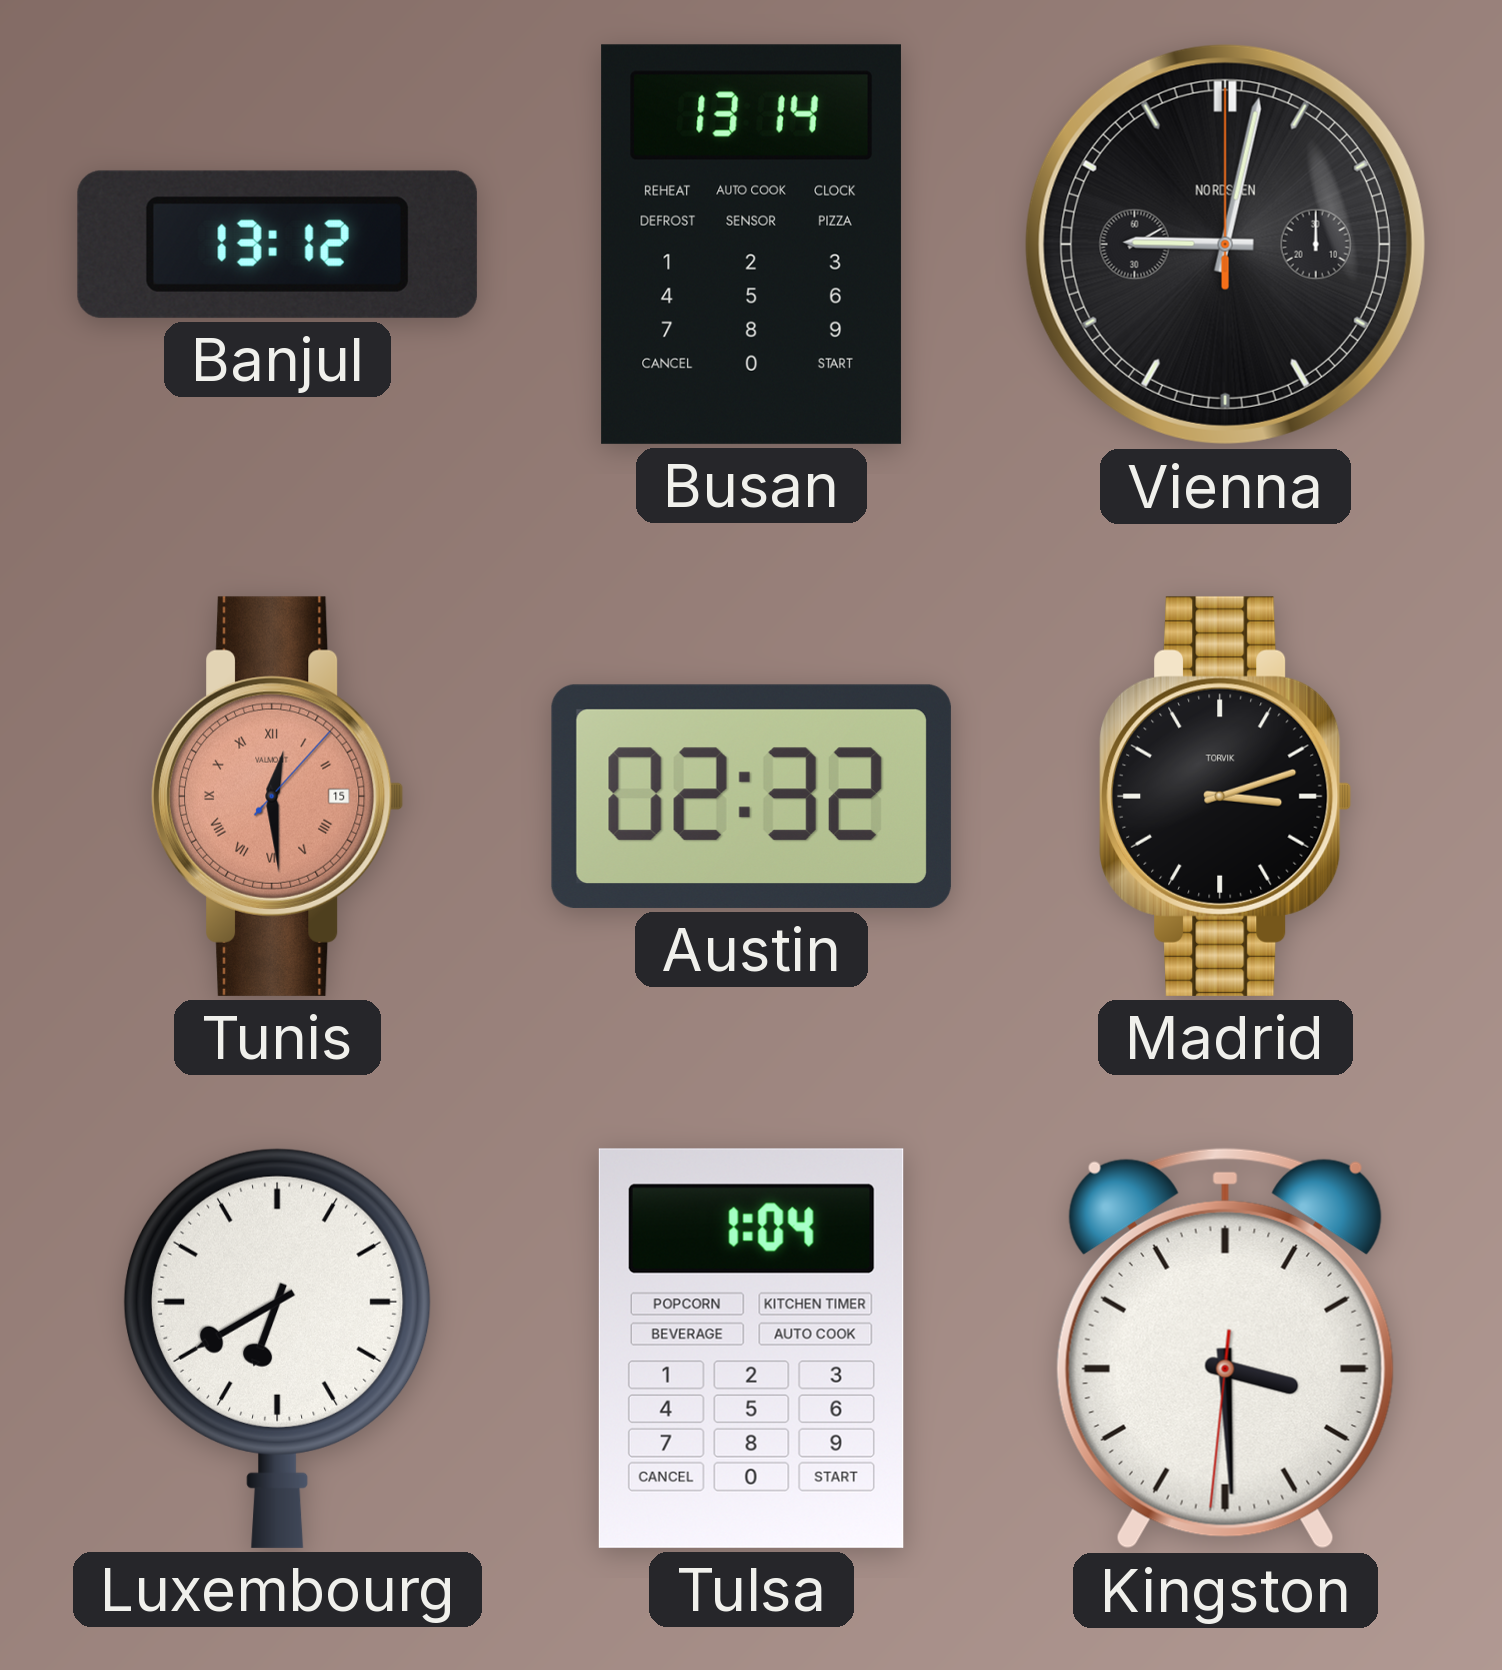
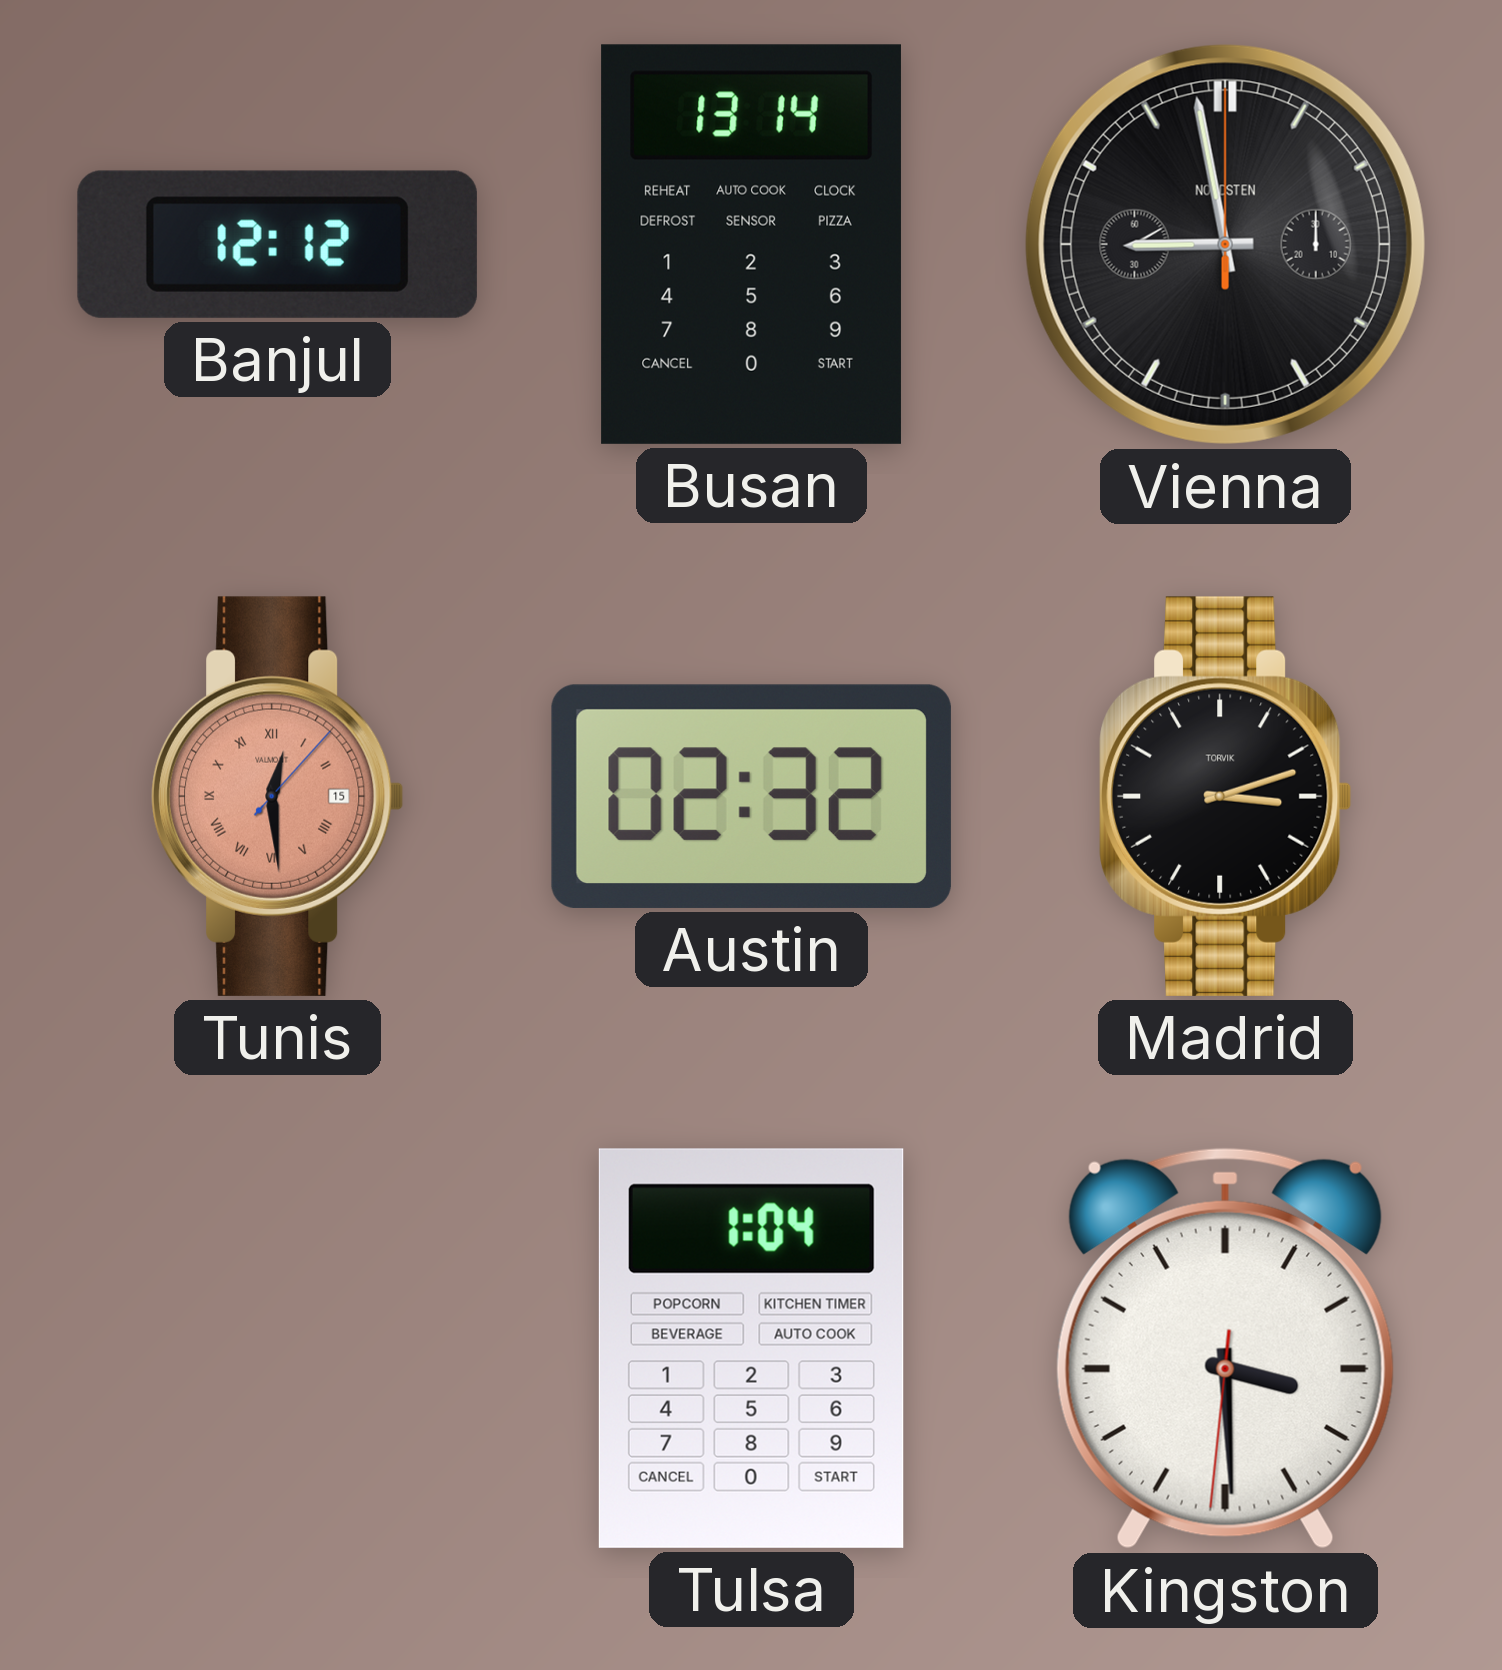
Banjul: 13:12 -> 12:12 (277, 244)
Vienna: 9:02 -> 8:58 (1225, 244)
Luxembourg: 6:40 -> none (277, 1348)
